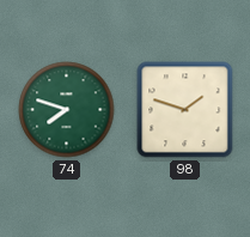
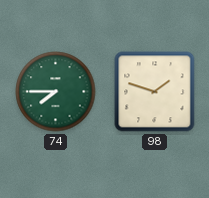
74: 7:48 -> 7:45 (56, 92)
